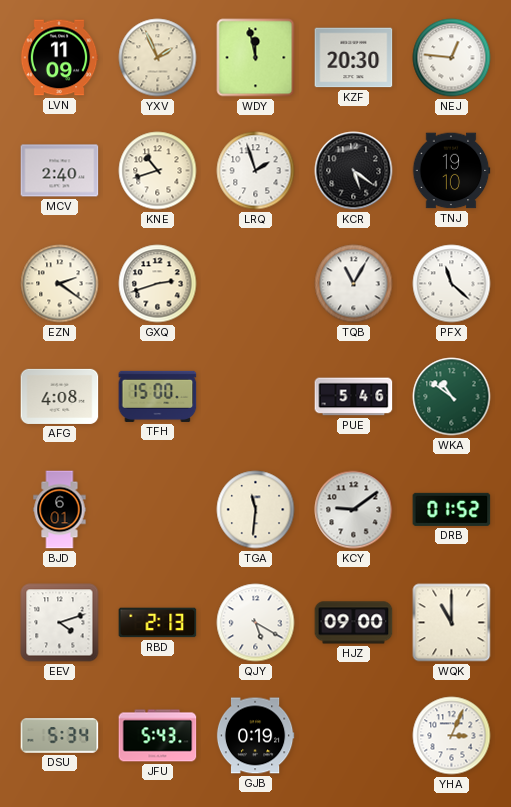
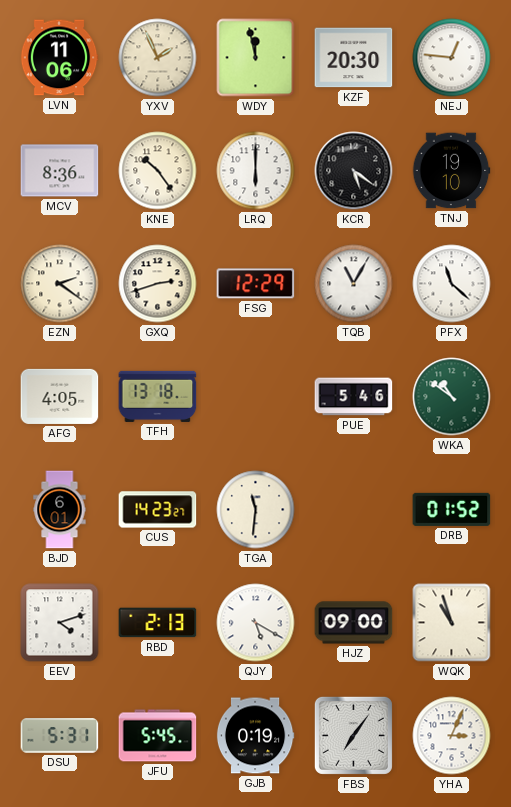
LVN: 11:09 -> 11:06 (59, 58)
MCV: 2:40 -> 8:36 (60, 171)
KNE: 10:42 -> 10:24 (158, 171)
LRQ: 1:57 -> 6:00 (256, 171)
FSG: none -> 12:29 (256, 284)
AFG: 4:08 -> 4:05 (60, 396)
TFH: 15:00 -> 13:18 (158, 396)
CUS: none -> 14:23 (158, 510)
KCY: 9:09 -> none (354, 510)
WQK: 11:00 -> 10:57 (452, 623)
DSU: 5:34 -> 5:31 (60, 736)
JFU: 5:43 -> 5:45 (158, 736)
FBS: none -> 7:06 (353, 735)
